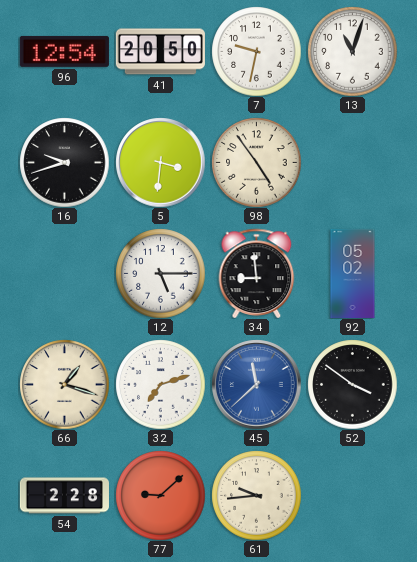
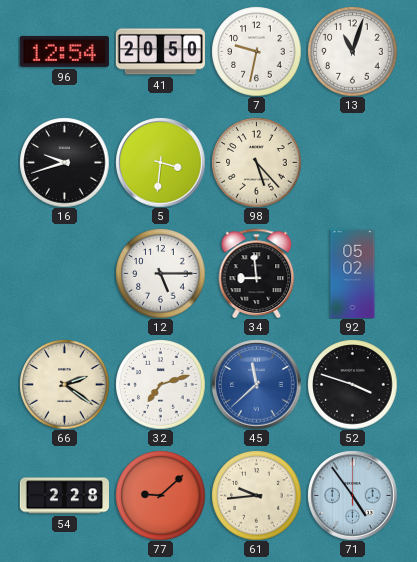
98: 4:54 -> 5:23 (256, 162)
66: 1:18 -> 2:21 (64, 384)
52: 3:51 -> 3:48 (352, 384)
71: none -> 4:54 (352, 495)
